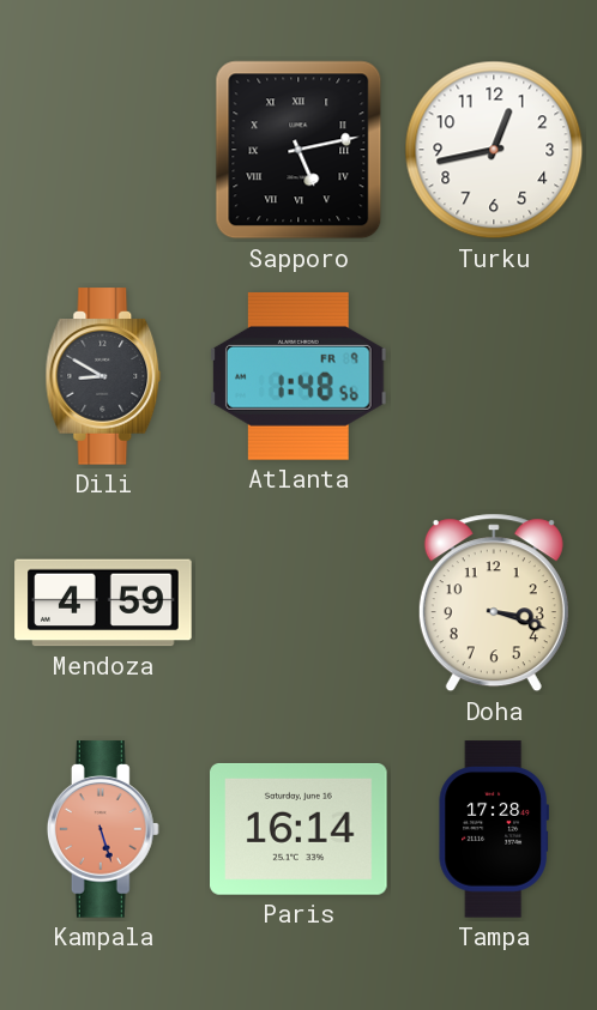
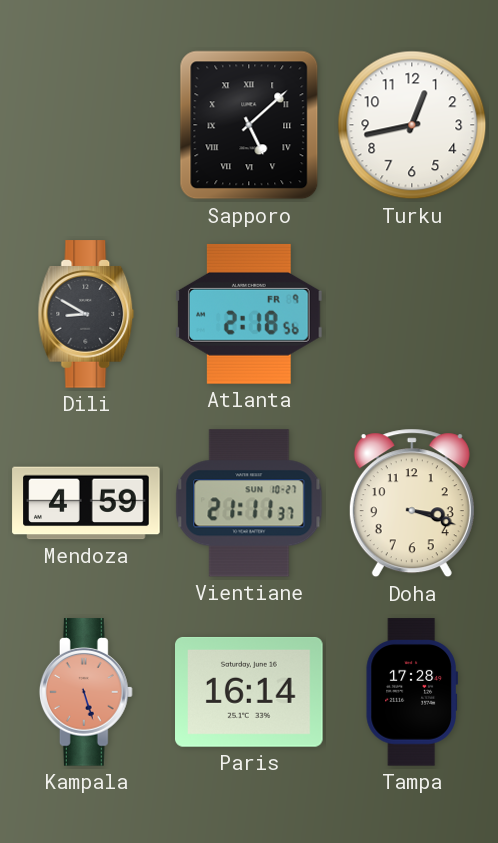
Sapporo: 5:13 -> 5:08 (249, 125)
Atlanta: 1:48 -> 2:18 (250, 314)
Vientiane: none -> 21:11 (249, 503)
